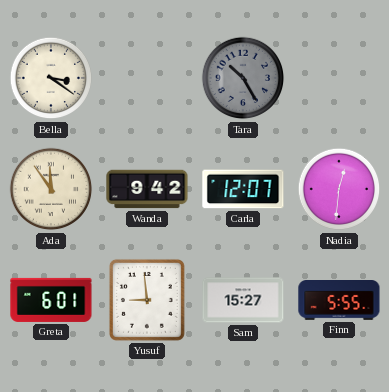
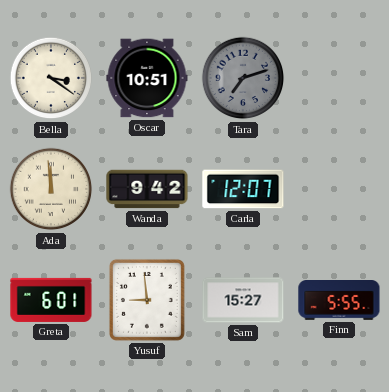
Oscar: none -> 10:51 (147, 78)
Tara: 10:25 -> 7:12 (243, 78)
Ada: 11:54 -> 11:59 (51, 189)
Nadia: 12:31 -> none (339, 189)
